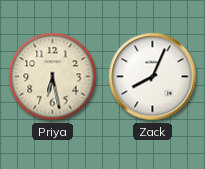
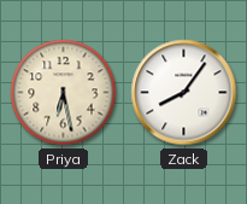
Zack: 8:04 -> 8:06 (184, 93)
